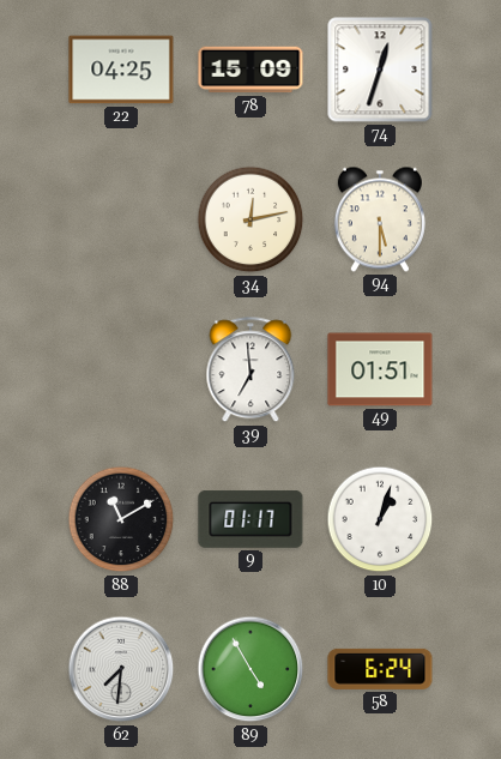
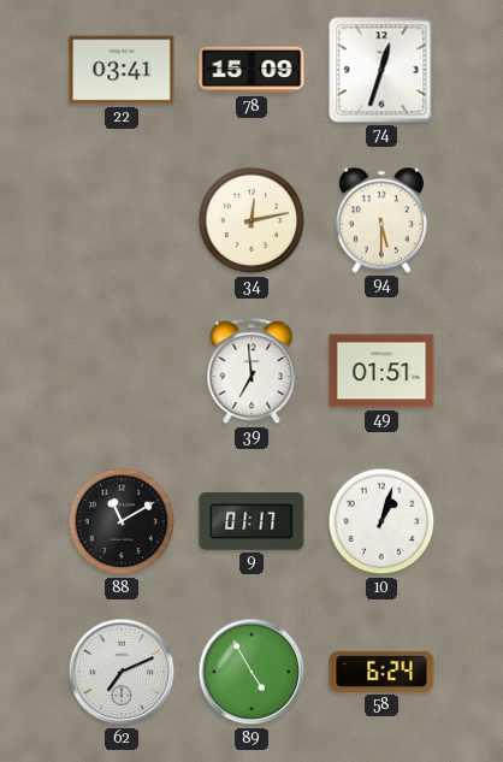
22: 04:25 -> 03:41 (122, 70)
62: 7:31 -> 7:11 (122, 672)
